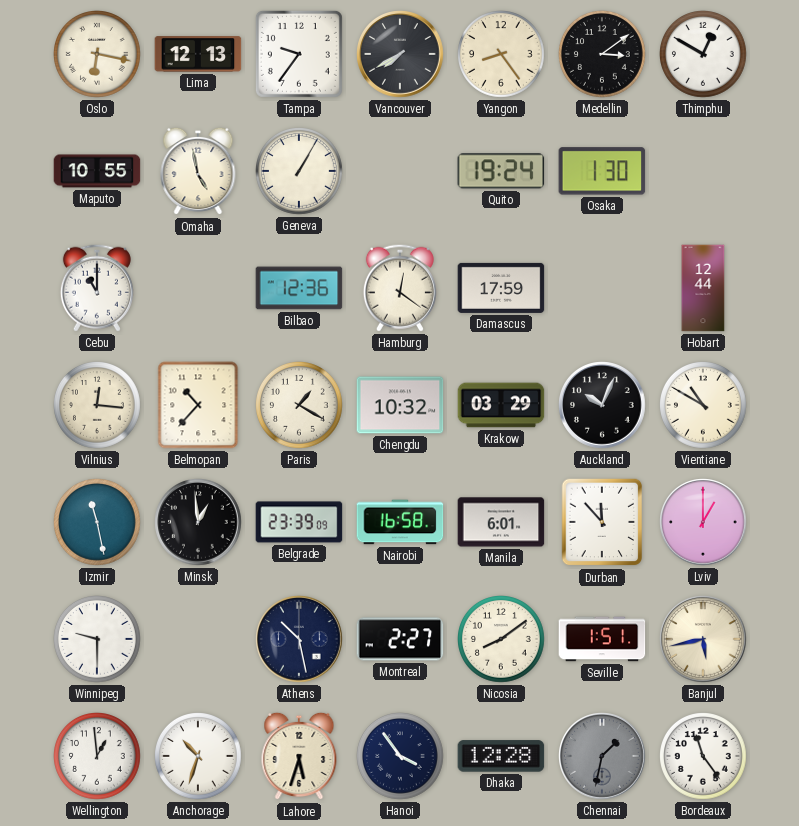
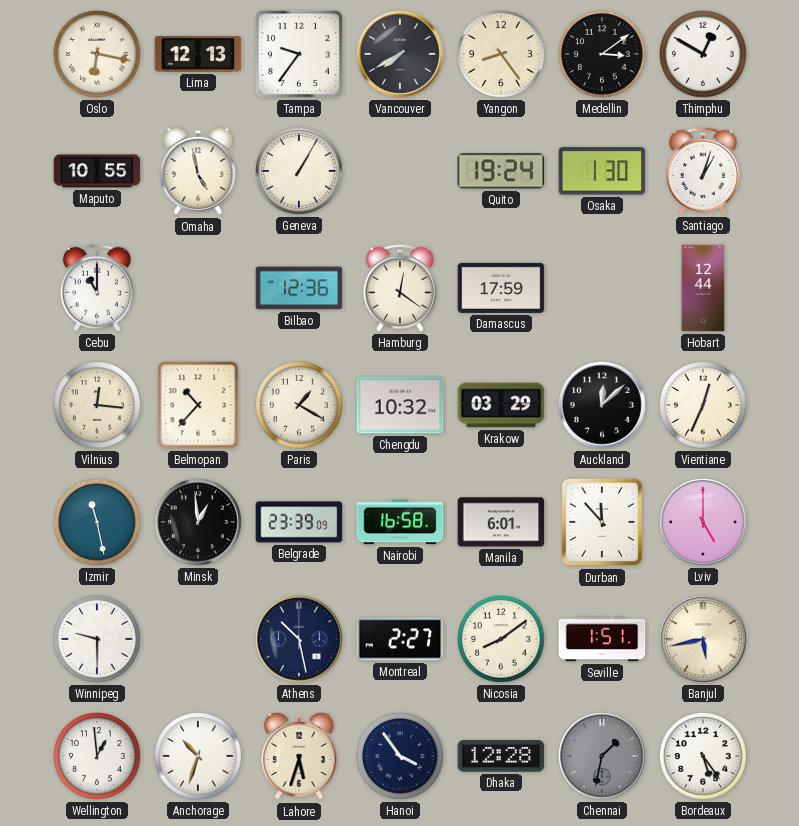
Santiago: none -> 1:03 (703, 171)
Auckland: 10:04 -> 12:08 (602, 405)
Vientiane: 10:50 -> 12:34 (704, 406)
Lviv: 1:00 -> 5:00 (703, 522)
Bordeaux: 11:24 -> 5:24 (704, 757)
